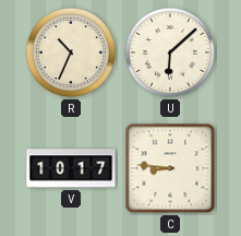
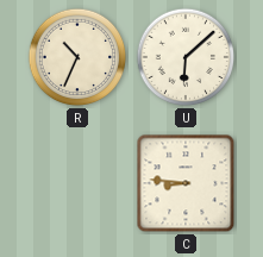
V: 10:17 -> none (71, 168)
